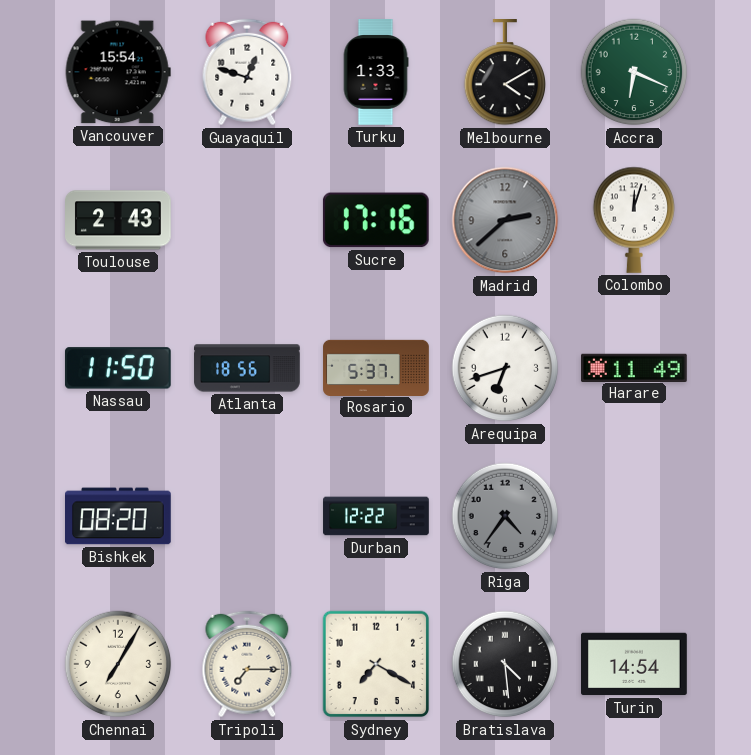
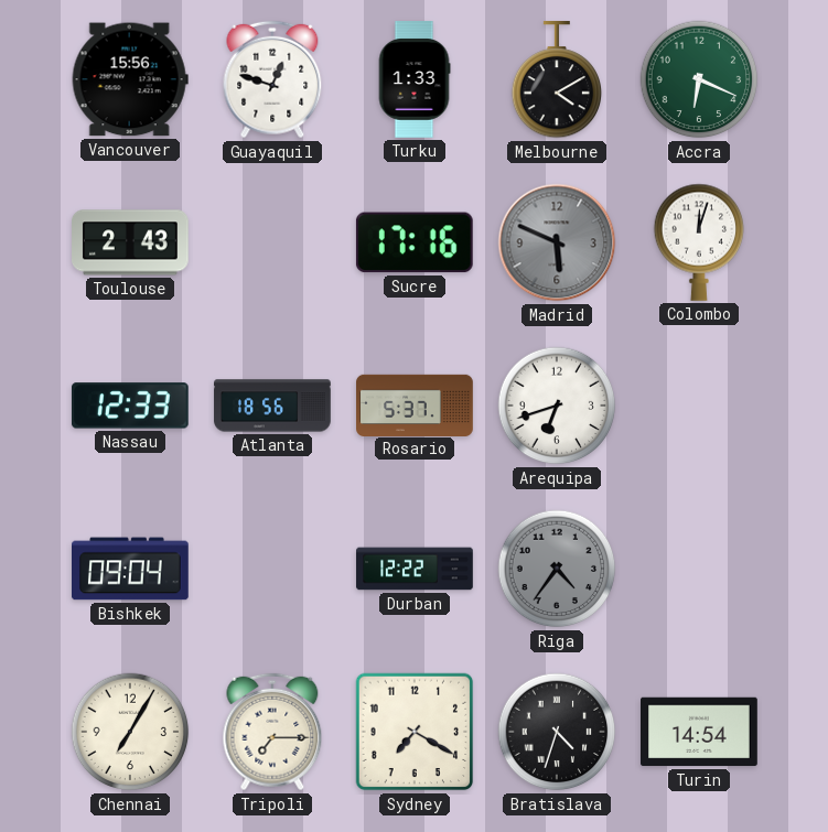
Vancouver: 15:54 -> 15:56 (130, 79)
Madrid: 2:38 -> 5:49 (557, 242)
Nassau: 11:50 -> 12:33 (130, 406)
Harare: 11:49 -> none (635, 367)
Bishkek: 08:20 -> 09:04 (131, 569)
Bratislava: 4:29 -> 4:33 (557, 732)
